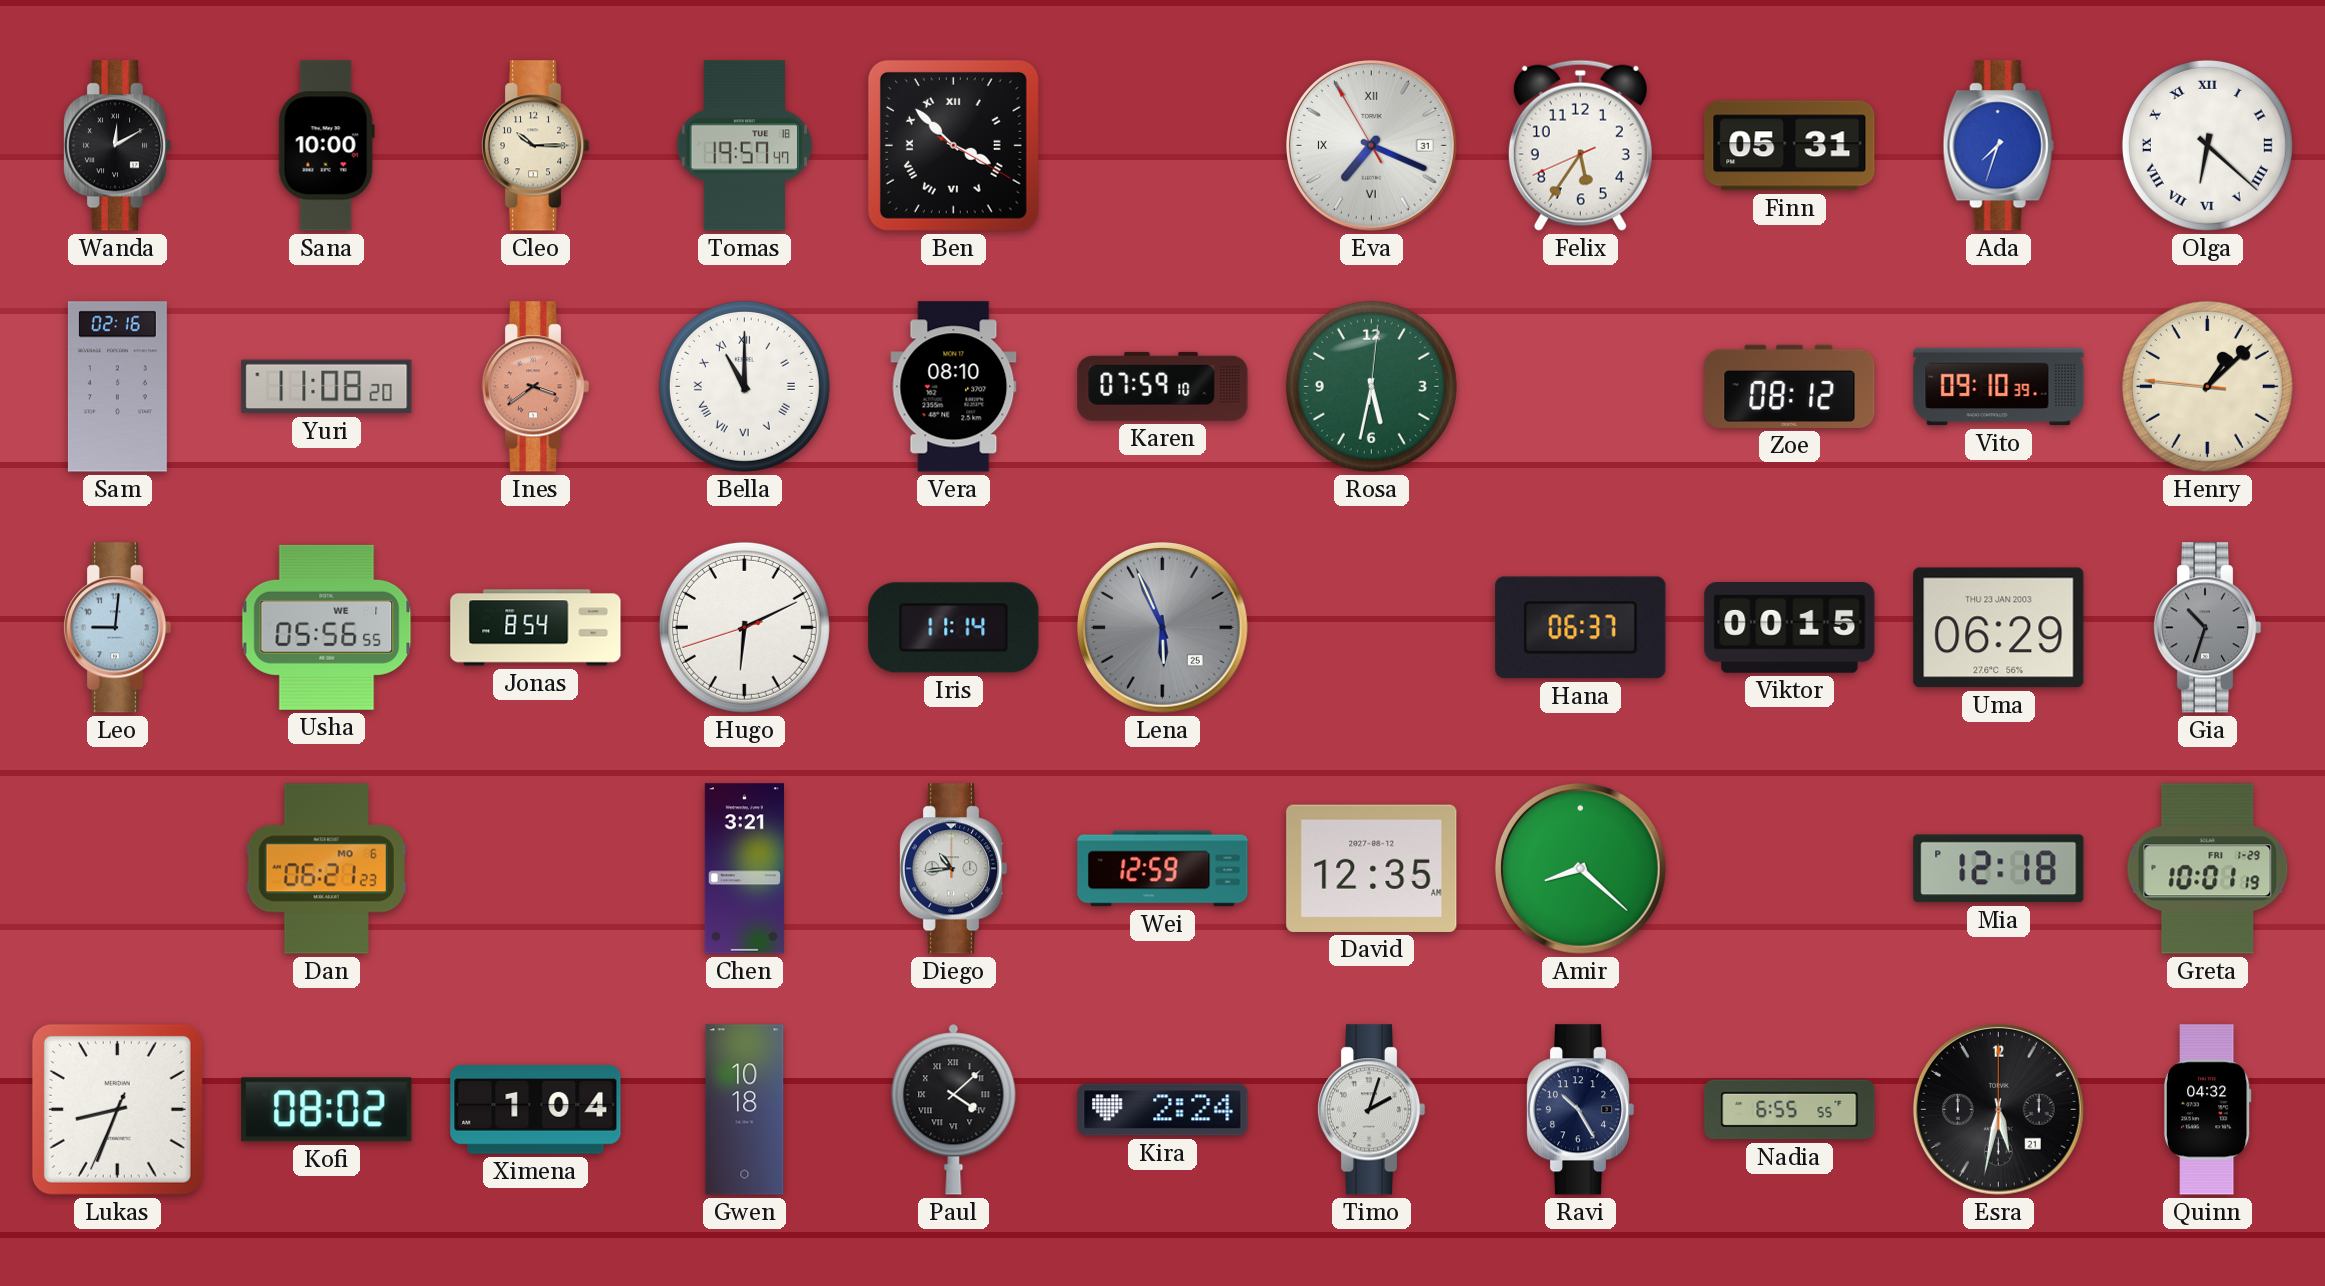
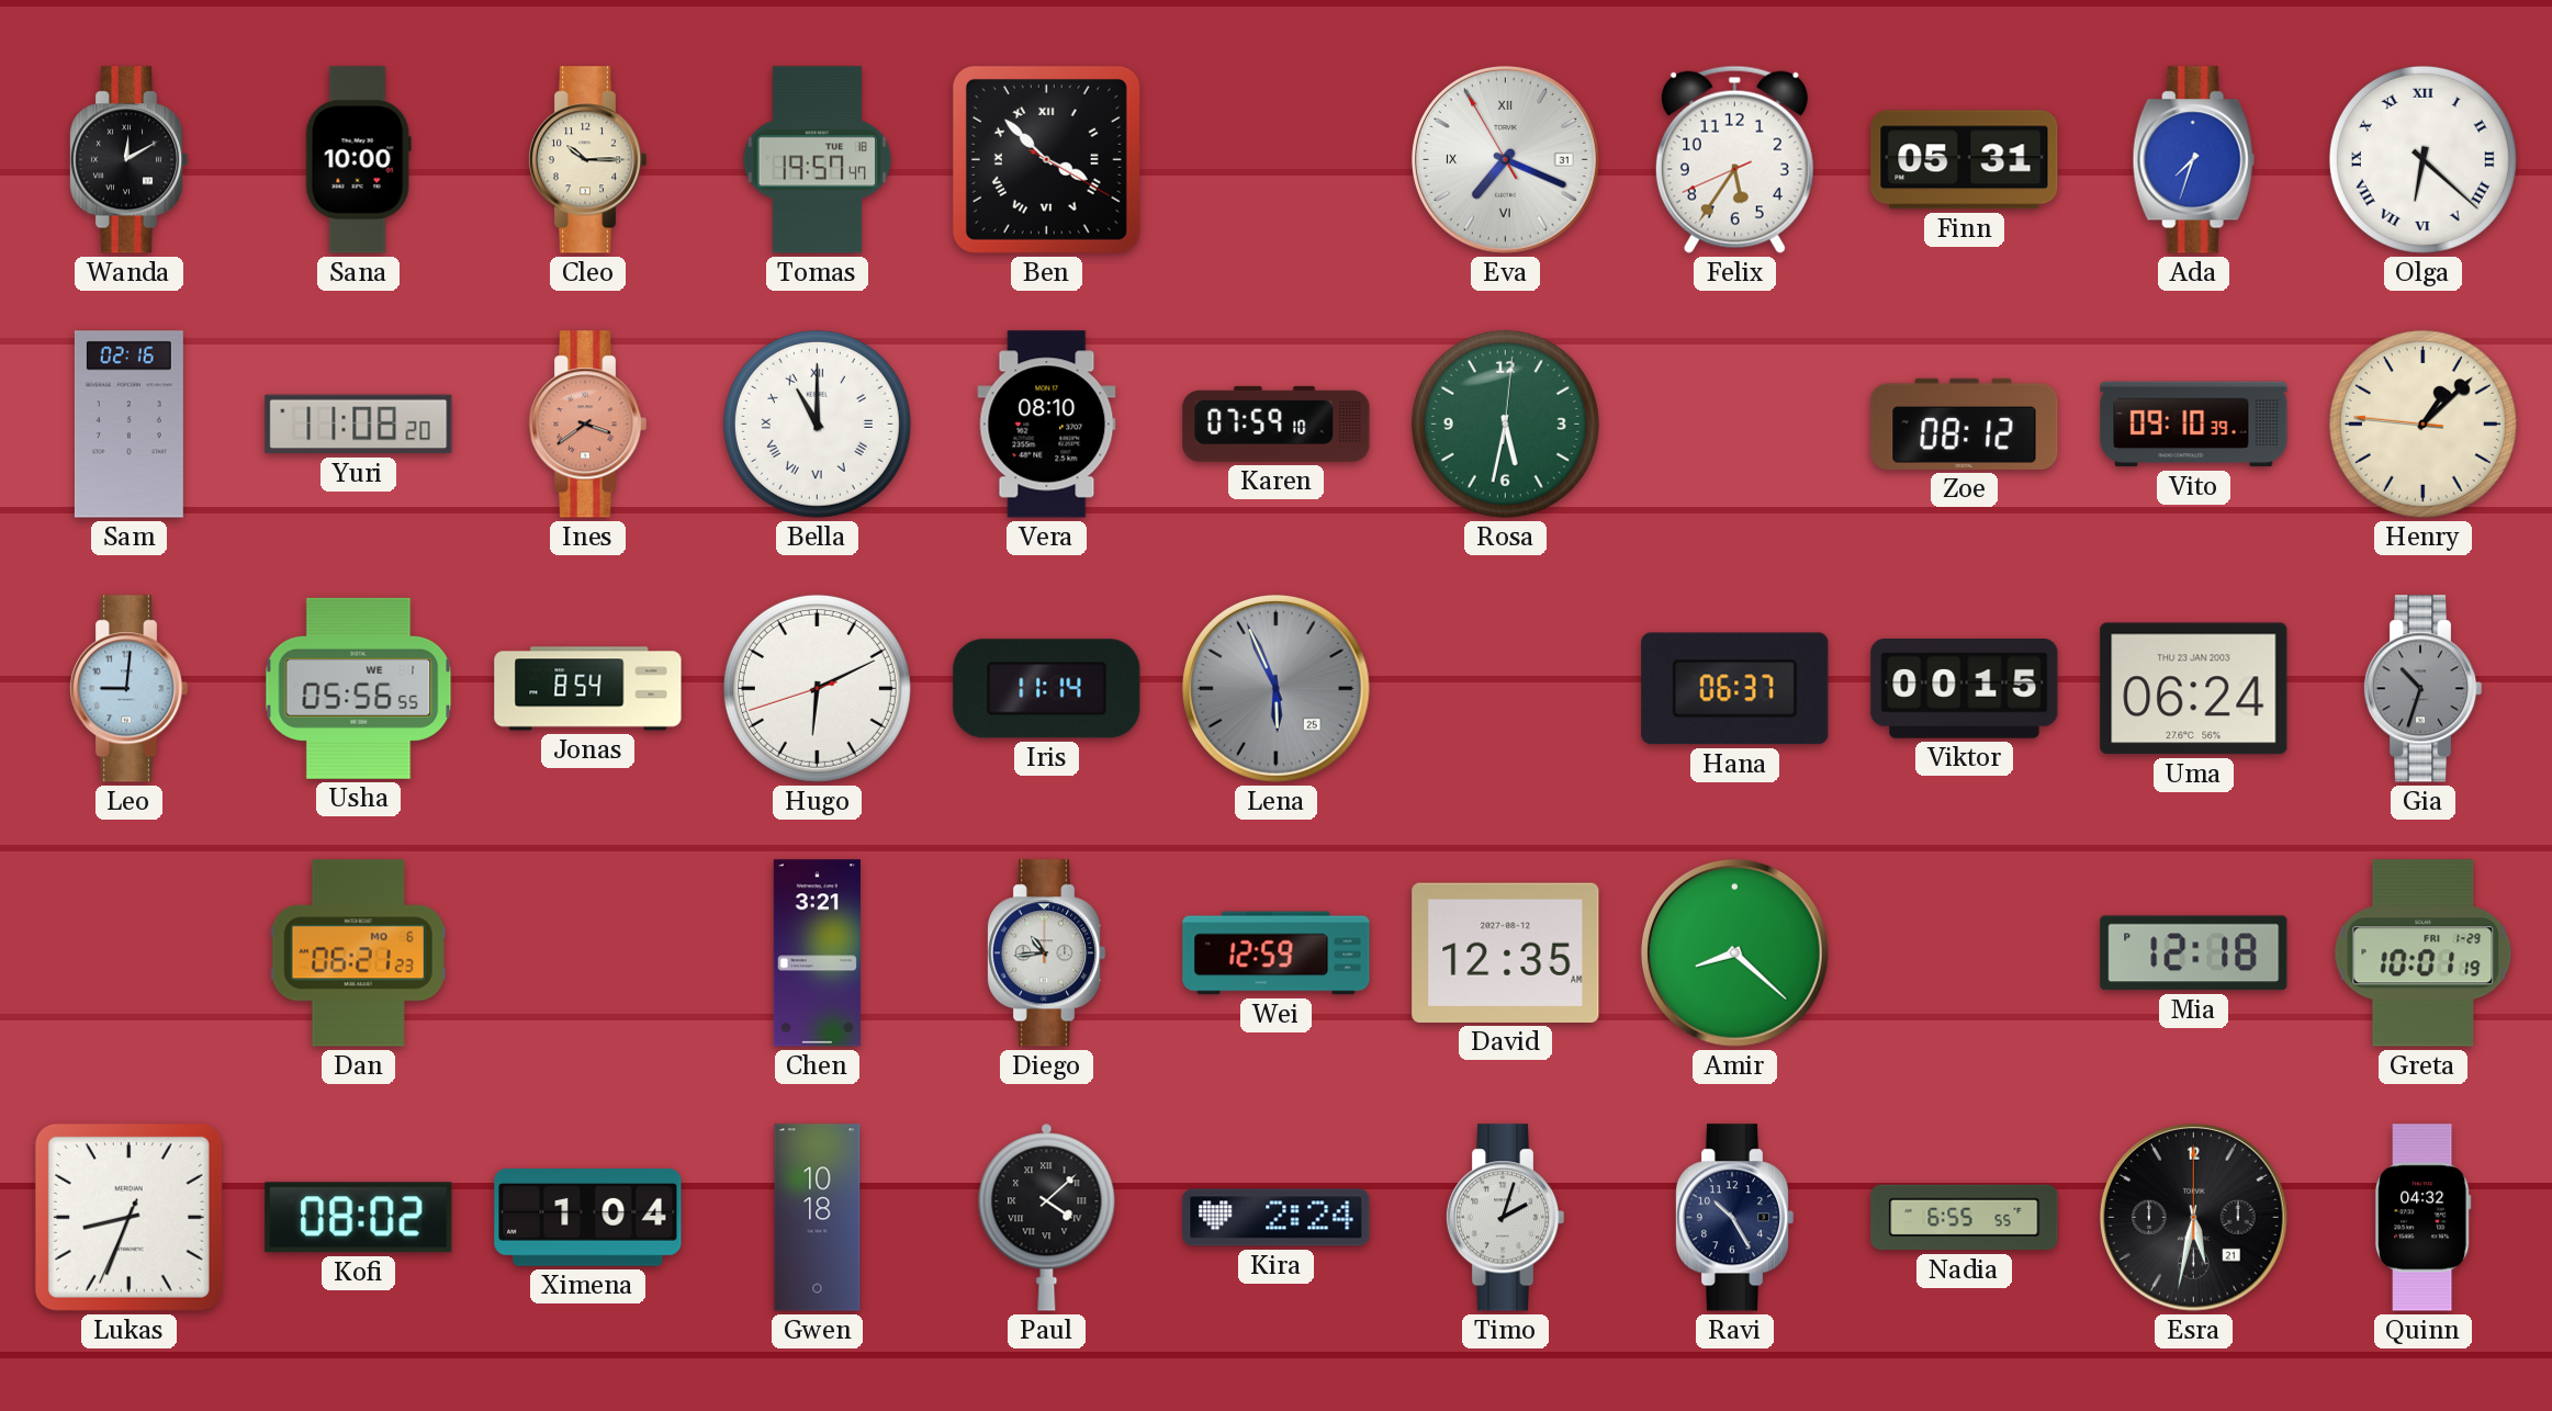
Uma: 06:29 -> 06:24 (2194, 689)
